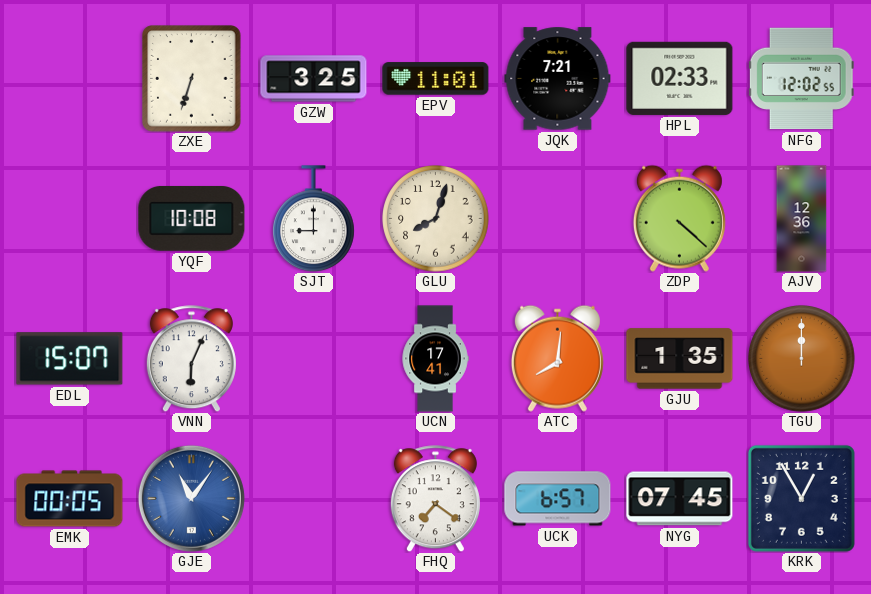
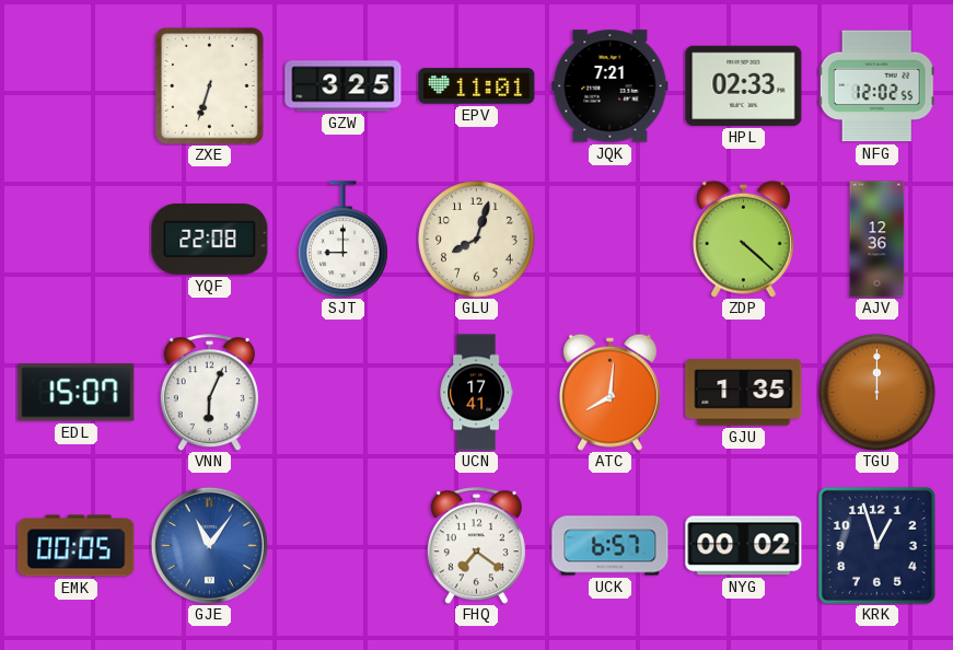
YQF: 10:08 -> 22:08 (210, 239)
NYG: 07:45 -> 00:02 (744, 546)
KRK: 12:55 -> 12:57 (876, 545)
